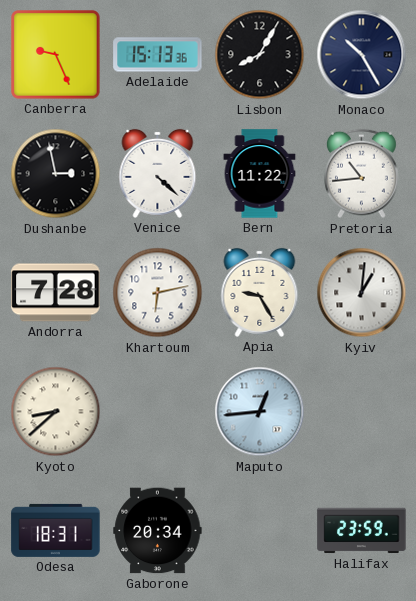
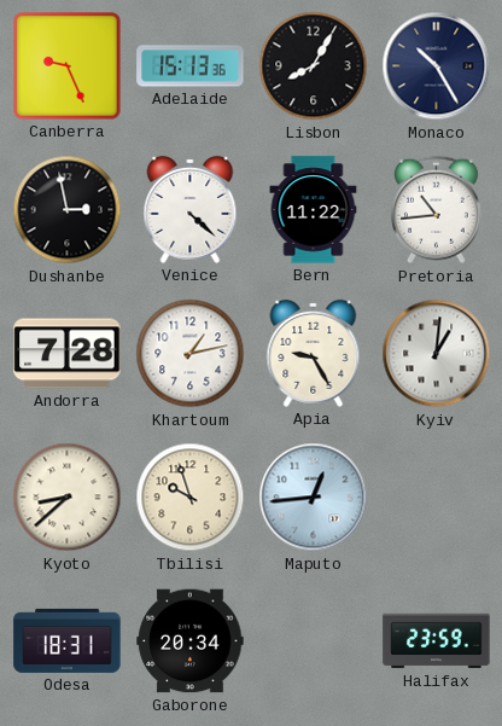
Khartoum: 6:13 -> 1:13 (191, 354)
Tbilisi: none -> 9:57 (191, 498)
